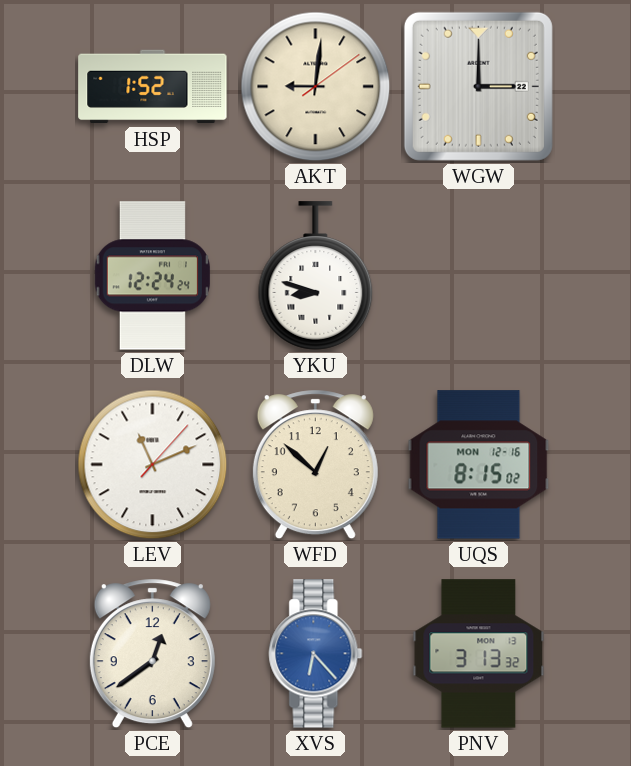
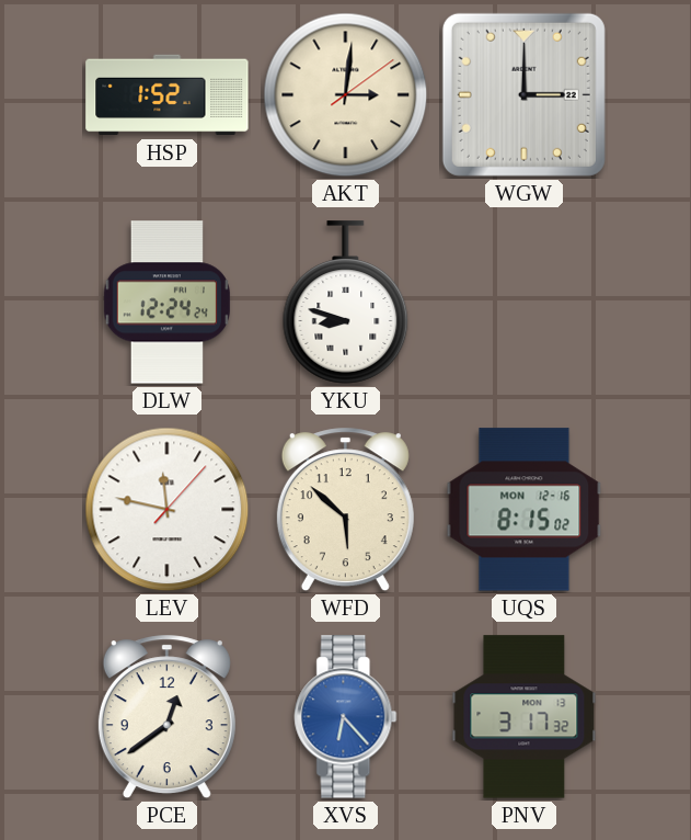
AKT: 9:01 -> 3:01 (346, 95)
LEV: 11:11 -> 11:47 (168, 510)
WFD: 12:52 -> 5:52 (345, 510)
PNV: 3:13 -> 3:17 (525, 717)
